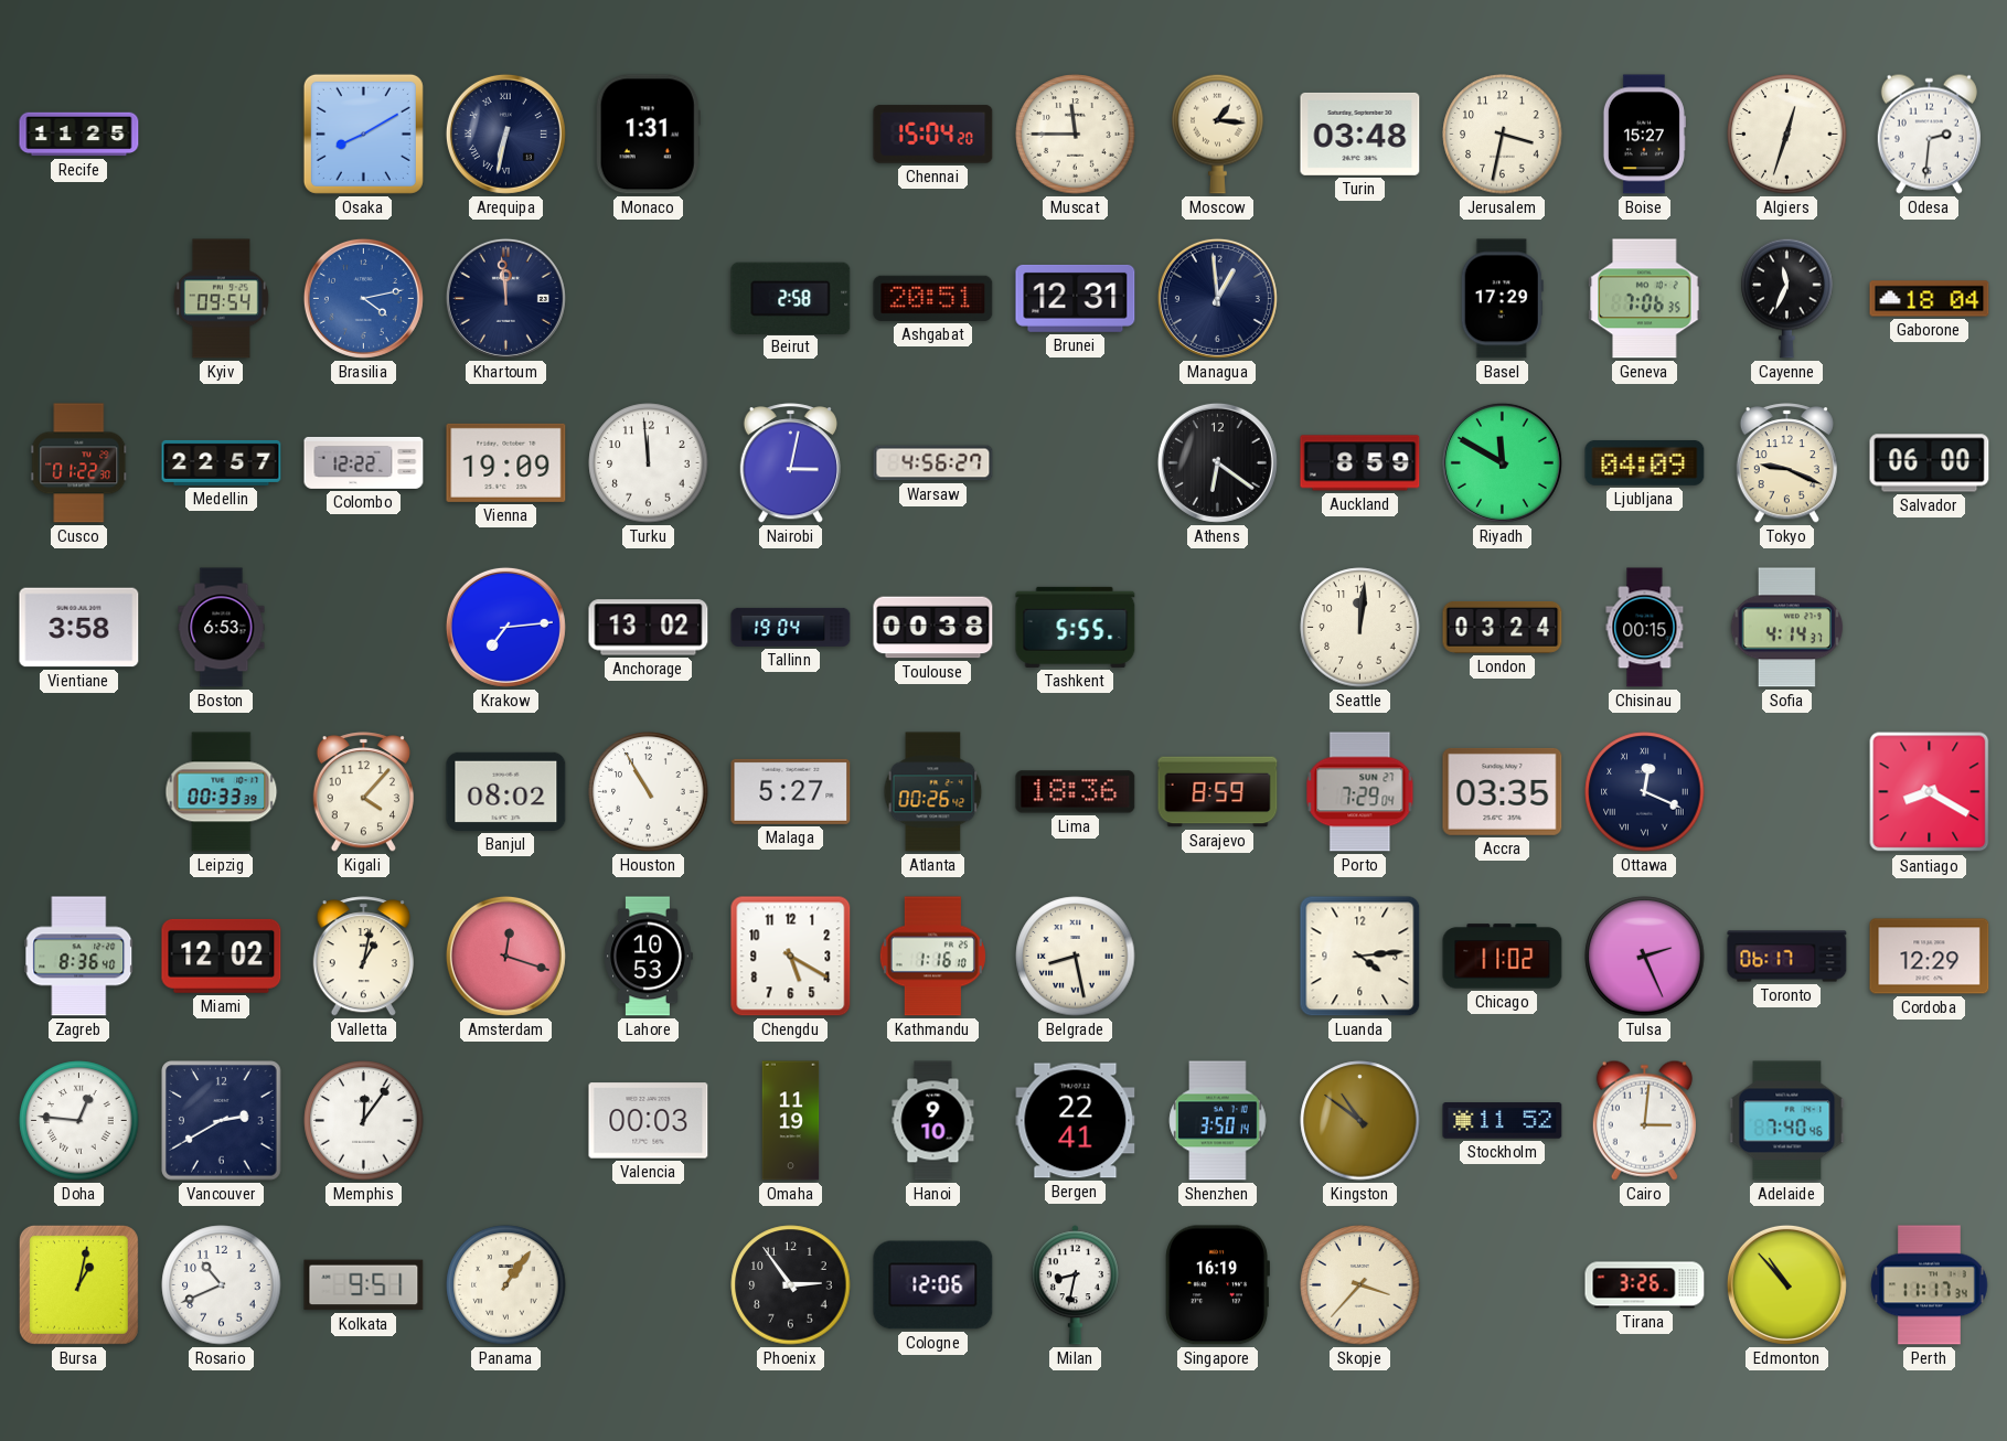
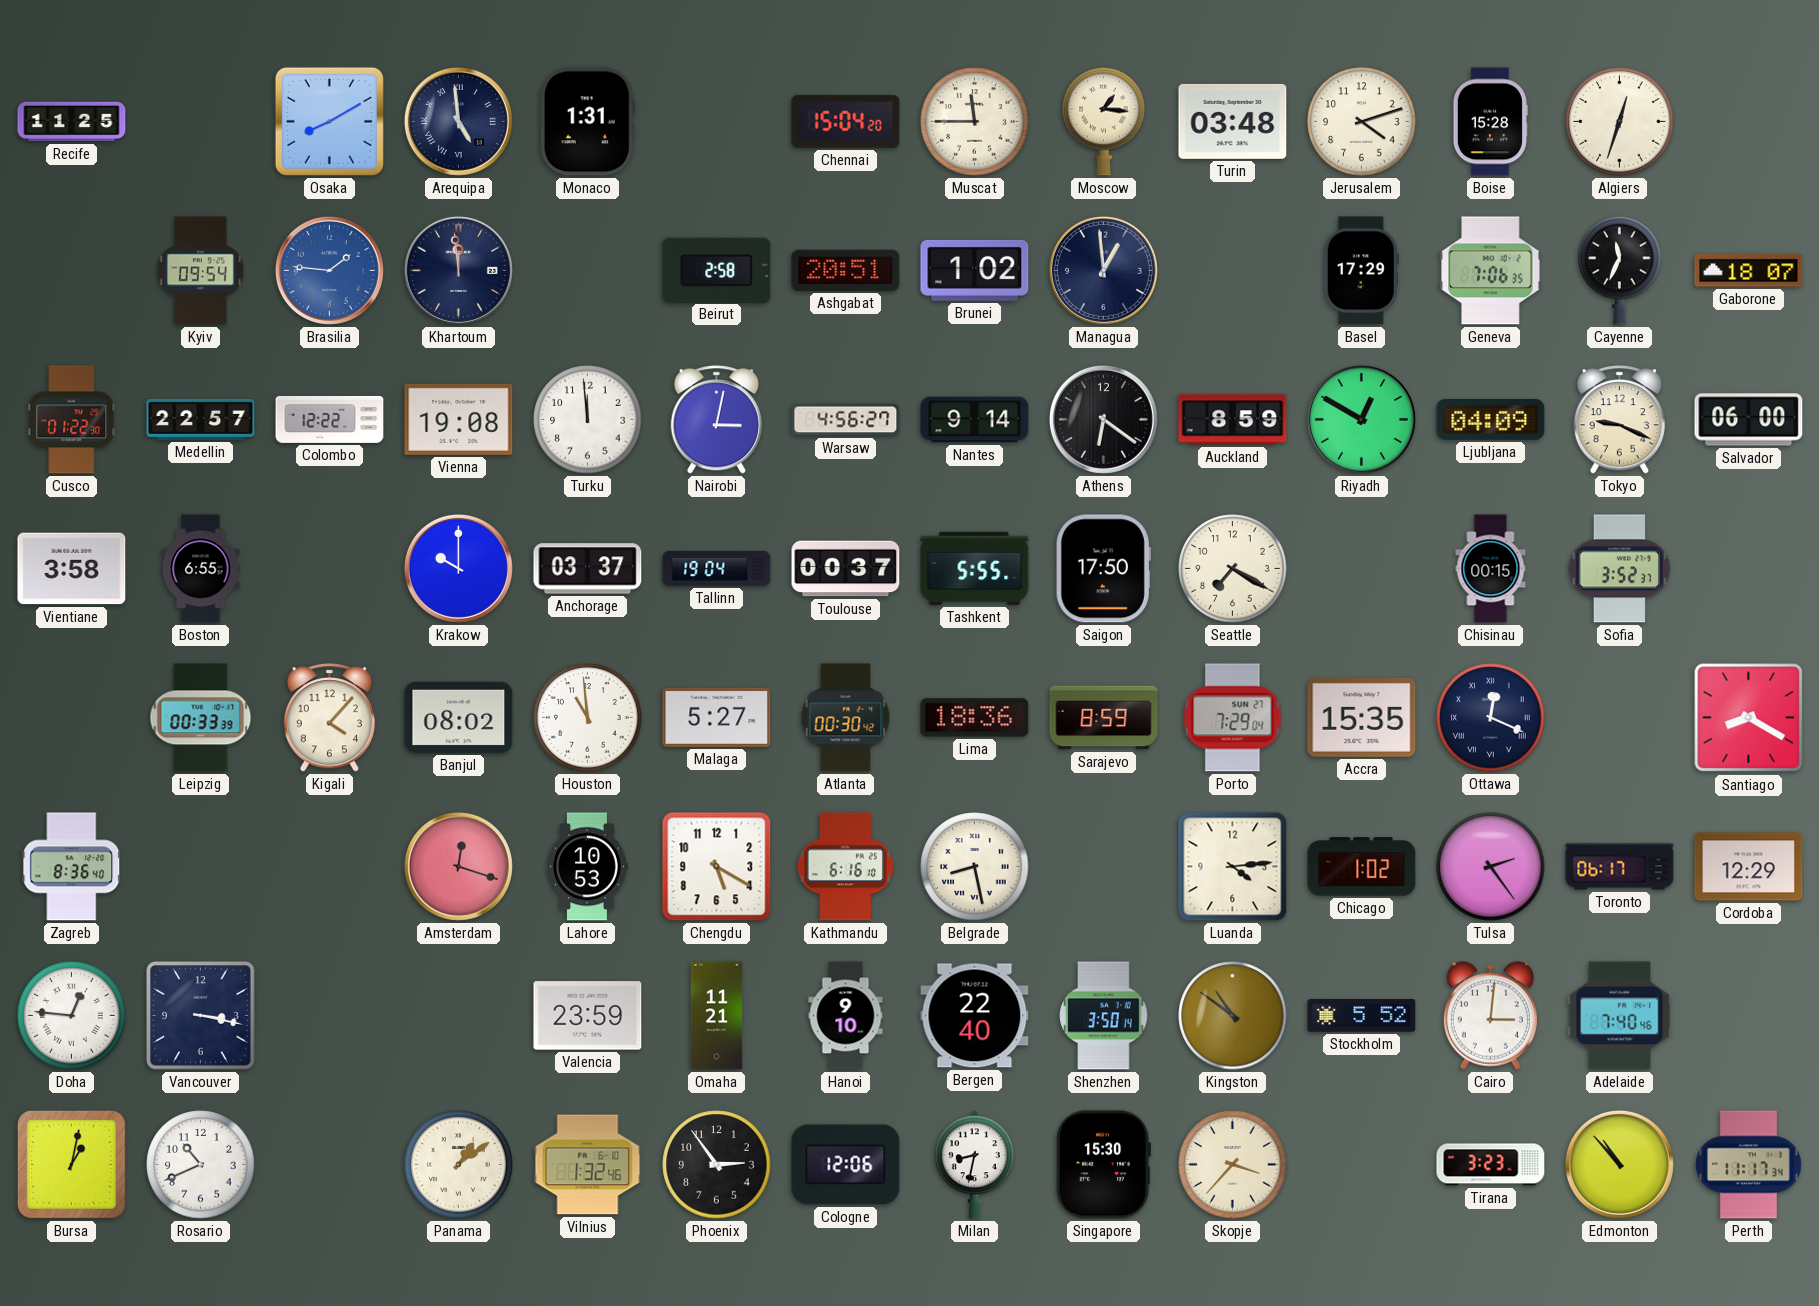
Arequipa: 6:32 -> 4:59 (458, 121)
Jerusalem: 3:32 -> 4:12 (1362, 122)
Boise: 15:27 -> 15:28 (1490, 122)
Odesa: 2:31 -> none (1929, 134)
Brasilia: 4:13 -> 1:46 (329, 270)
Brunei: 12:31 -> 1:02 (975, 270)
Gaborone: 18:04 -> 18:07 (1749, 271)
Vienna: 19:09 -> 19:08 (459, 419)
Nantes: none -> 9:14 (975, 420)
Riyadh: 11:50 -> 12:50 (1361, 419)
Boston: 6:53 -> 6:55 (201, 569)
Krakow: 7:14 -> 10:00 (458, 568)
Anchorage: 13:02 -> 03:37 (588, 569)
Toulouse: 00:38 -> 00:37 (846, 569)
Saigon: none -> 17:50 (1103, 569)
Seattle: 12:01 -> 7:20 (1233, 569)
London: 03:24 -> none (1503, 627)
Sofia: 4:14 -> 3:52 (1619, 569)
Houston: 10:55 -> 10:59 (588, 718)
Atlanta: 00:26 -> 00:30 (846, 718)
Accra: 03:35 -> 15:35 (1362, 717)
Miami: 12:02 -> none (222, 956)
Valletta: 1:02 -> none (363, 957)
Kathmandu: 1:16 -> 6:16 (845, 867)
Chicago: 11:02 -> 1:02 (1362, 867)
Tulsa: 2:26 -> 2:24 (1491, 867)
Vancouver: 2:40 -> 3:17 (201, 1016)
Memphis: 12:06 -> none (364, 1121)
Valencia: 00:03 -> 23:59 (588, 1016)
Omaha: 11:19 -> 11:21 (717, 1016)
Bergen: 22:41 -> 22:40 (975, 1016)
Stockholm: 11:52 -> 5:52 (1362, 1016)
Kolkata: 9:51 -> none (364, 1285)
Panama: 1:06 -> 1:09 (459, 1165)
Vilnius: none -> 1:32 (588, 1165)
Singapore: 16:19 -> 15:30 (1103, 1165)
Tirana: 3:26 -> 3:23 (1491, 1165)
